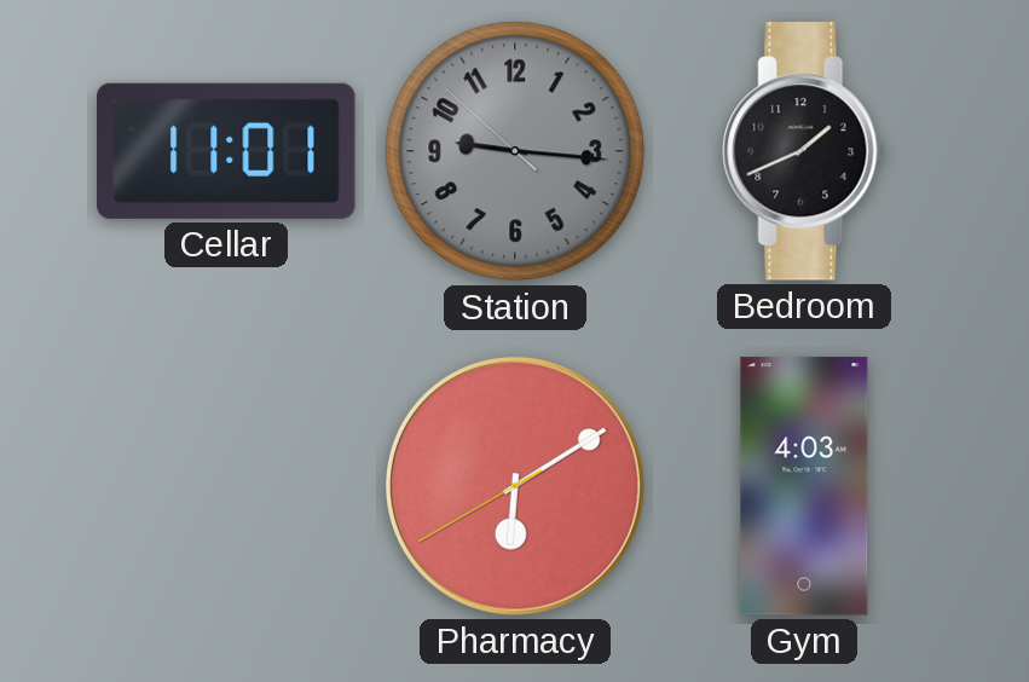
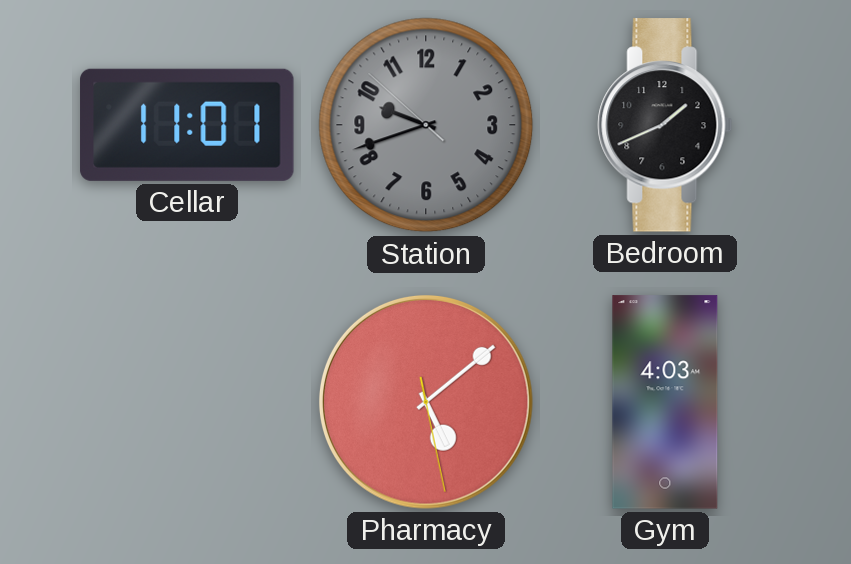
Station: 9:15 -> 9:41 (426, 125)
Pharmacy: 6:09 -> 5:08 (426, 402)
